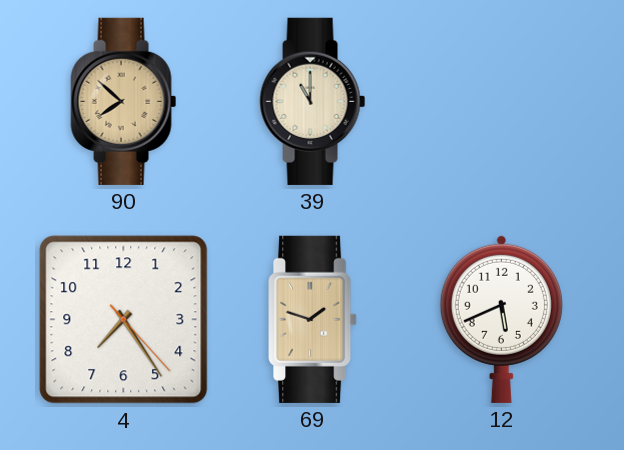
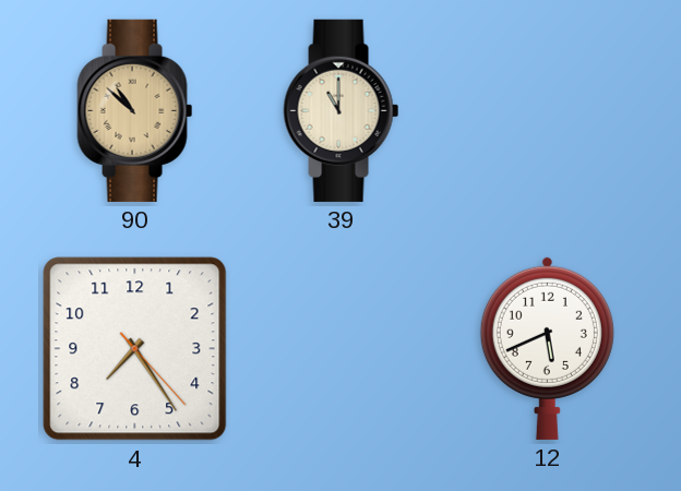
90: 7:52 -> 10:52 (135, 110)
69: 1:48 -> none (313, 319)
